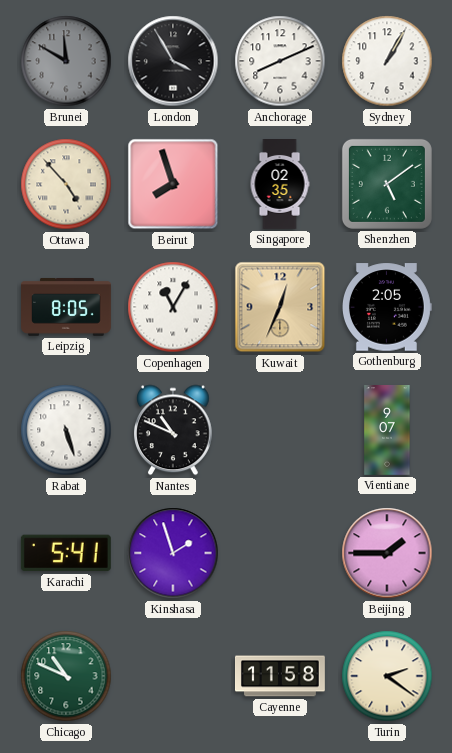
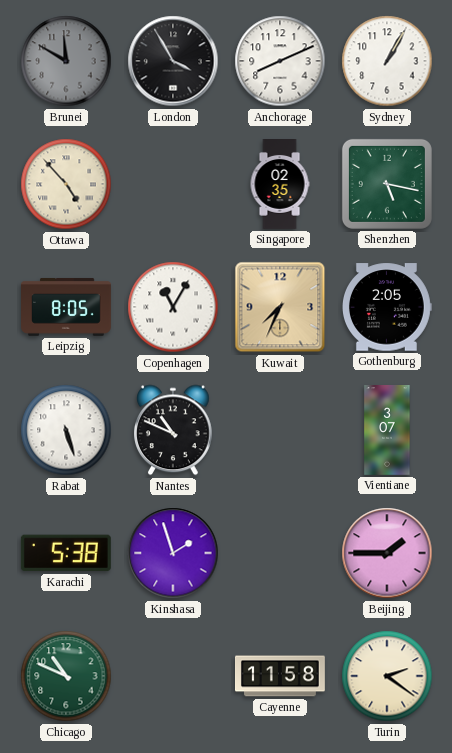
Beirut: 7:57 -> none (173, 184)
Shenzhen: 5:09 -> 5:17 (387, 184)
Kuwait: 12:34 -> 7:34 (280, 307)
Vientiane: 9:07 -> 3:07 (387, 431)
Karachi: 5:41 -> 5:38 (66, 553)
